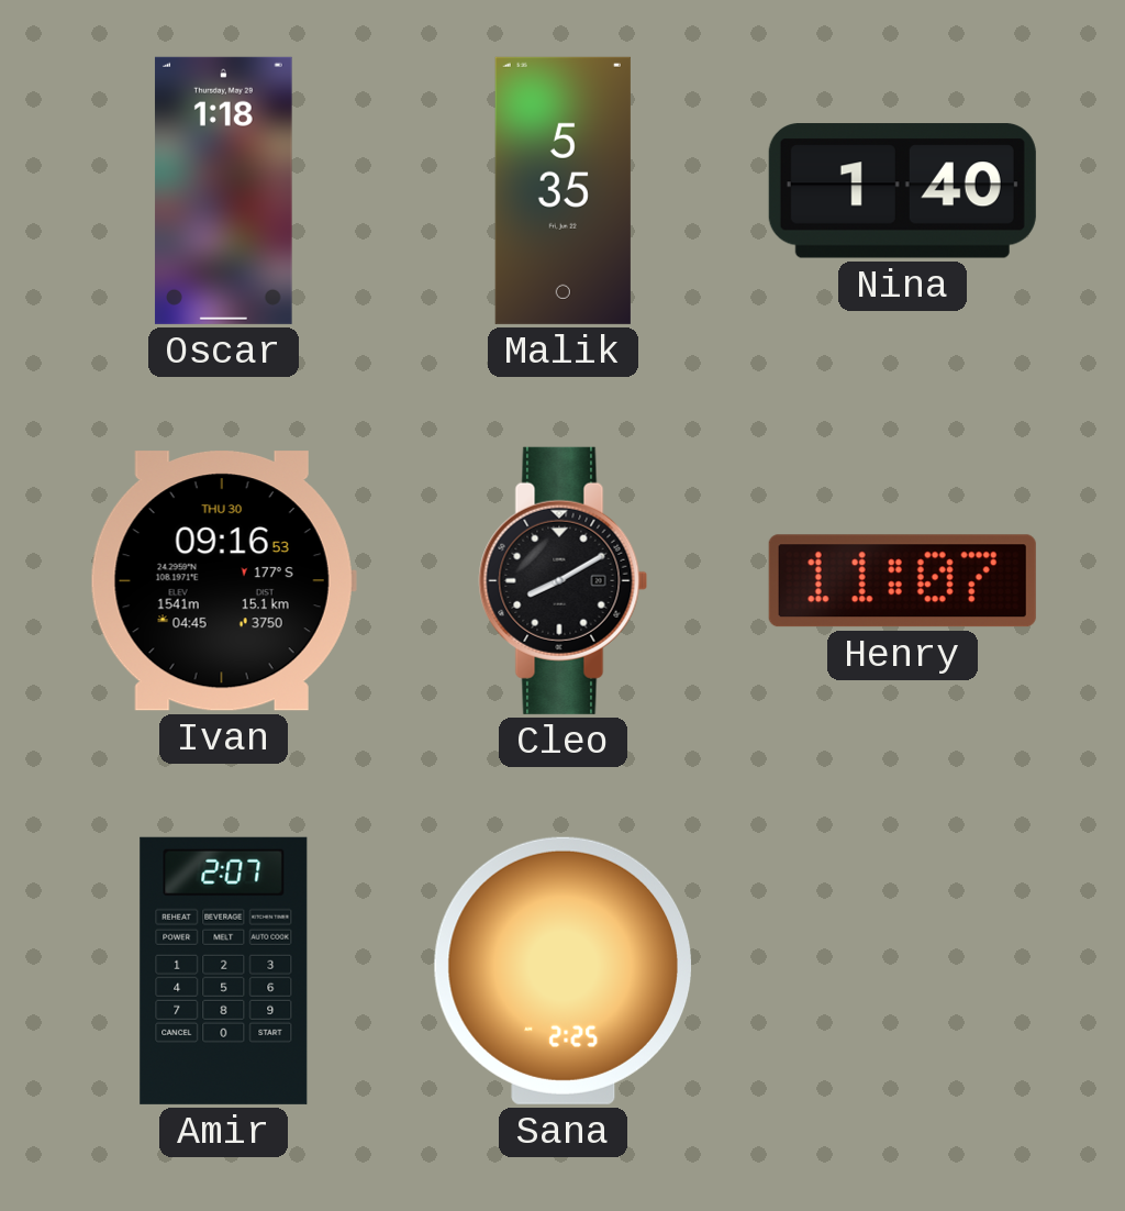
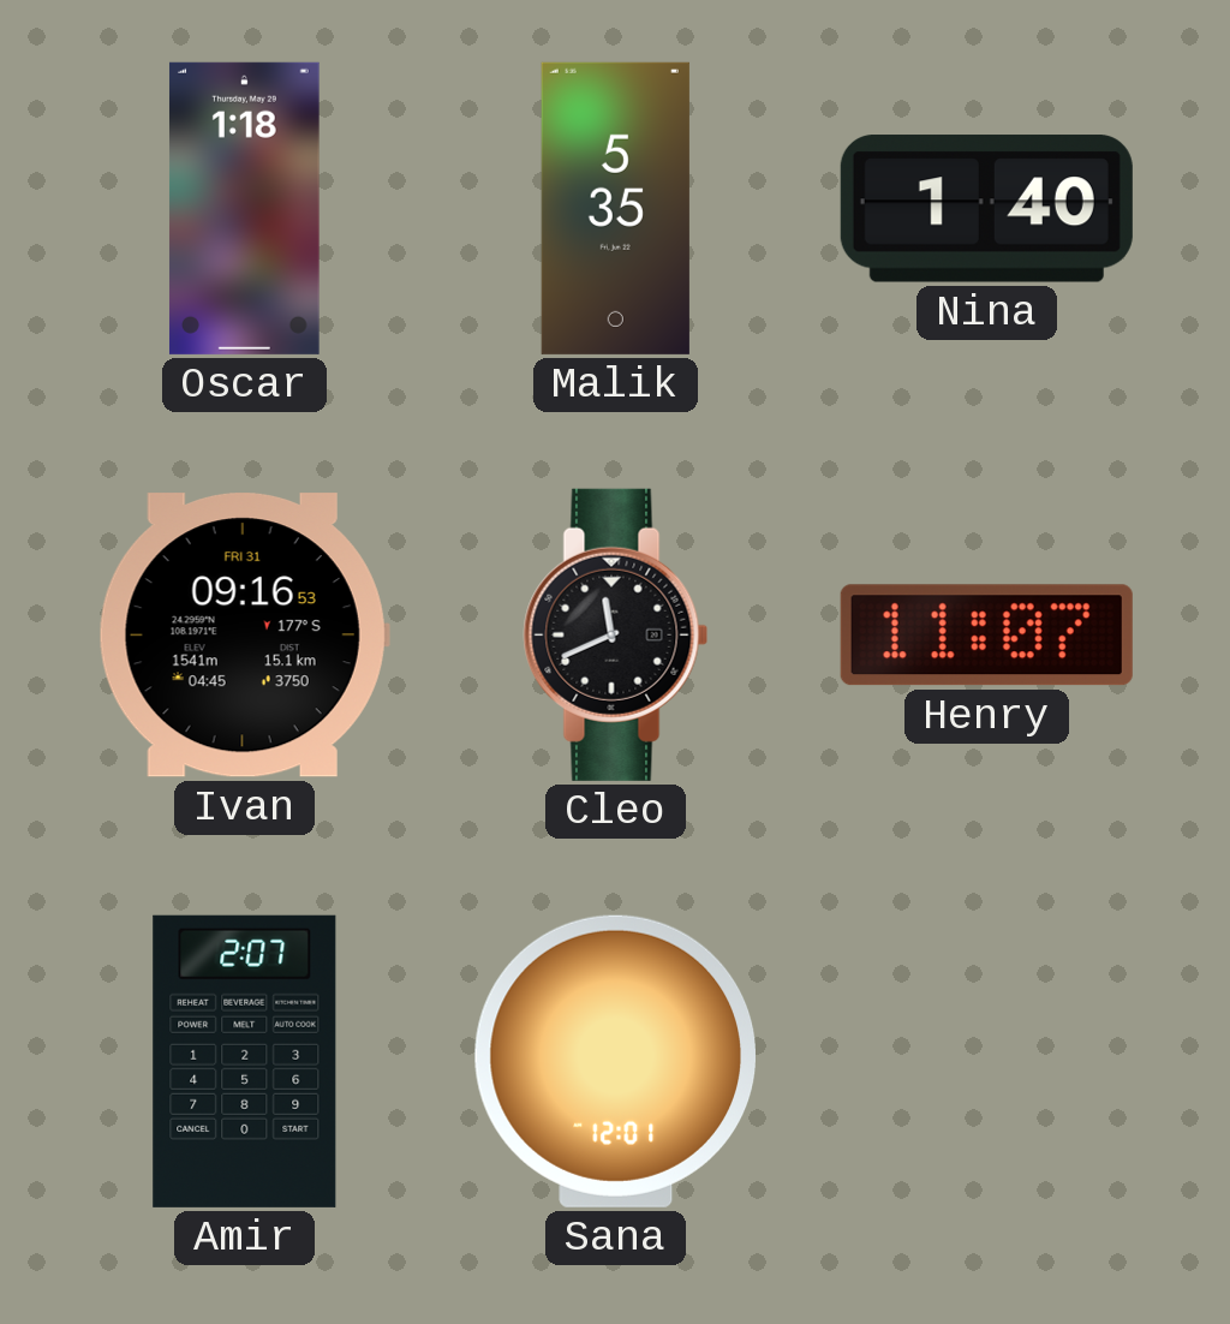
Ivan date: THU 30 -> FRI 31 (244, 636)
Cleo: 8:10 -> 11:41 (616, 634)
Sana: 2:25 -> 12:01 (615, 1061)
